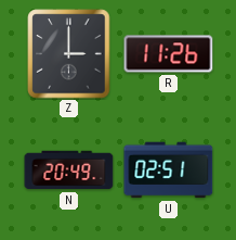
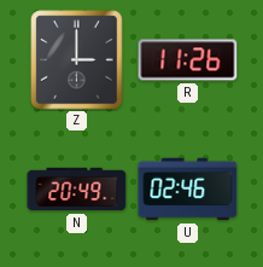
U: 02:51 -> 02:46 (188, 190)
